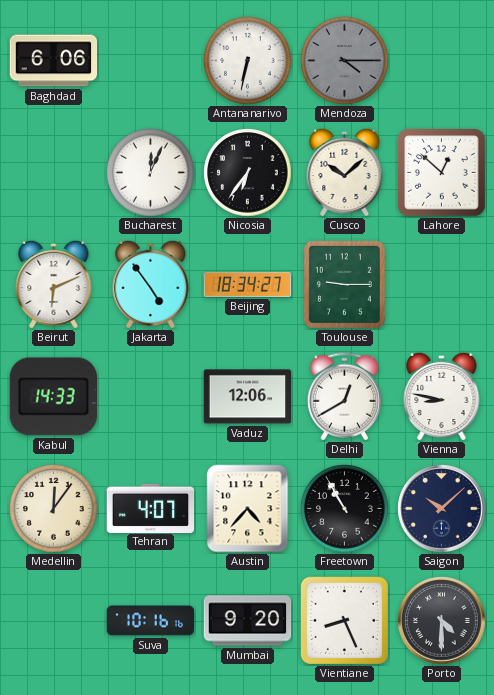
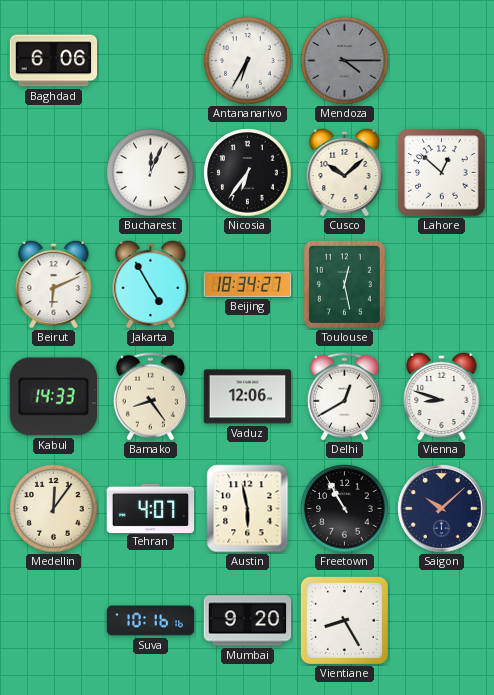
Antananarivo: 6:32 -> 6:35 (248, 61)
Jakarta: 4:54 -> 4:55 (151, 284)
Toulouse: 9:15 -> 12:28 (344, 284)
Bamako: none -> 8:24 (150, 397)
Vienna: 8:47 -> 8:48 (442, 396)
Austin: 4:37 -> 5:58 (248, 509)
Vientiane: 8:26 -> 8:25 (344, 620)
Porto: 4:30 -> none (442, 621)
